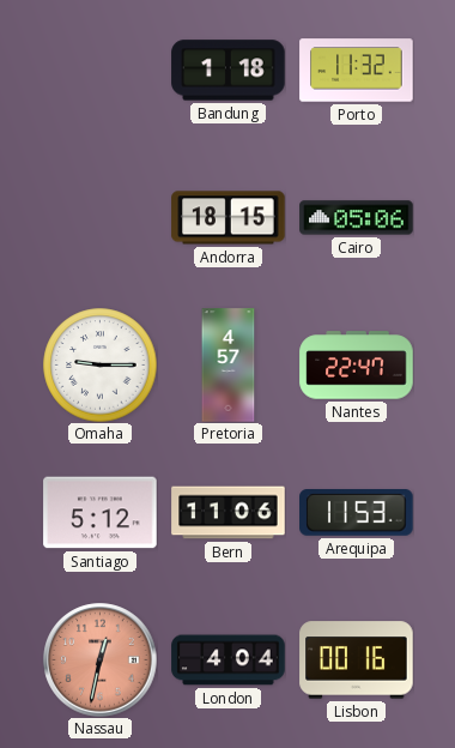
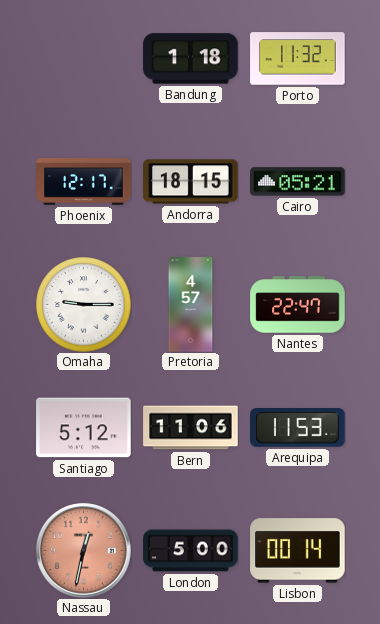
Phoenix: none -> 12:17 (84, 182)
Cairo: 05:06 -> 05:21 (298, 182)
London: 4:04 -> 5:00 (191, 551)
Lisbon: 00:16 -> 00:14 (298, 551)
